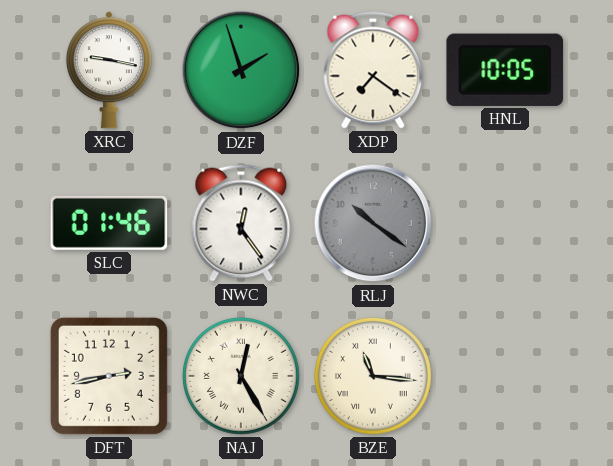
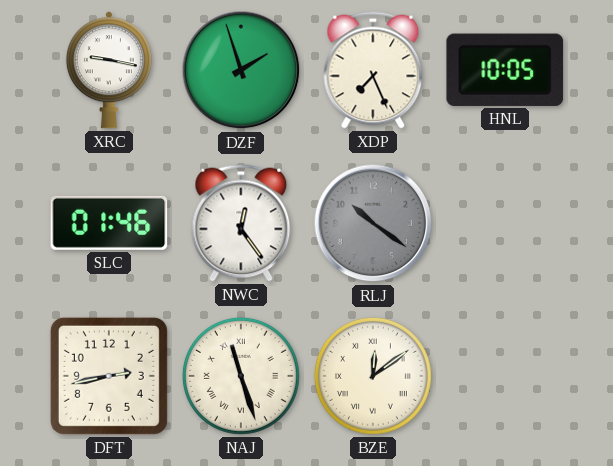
XDP: 7:21 -> 7:26 (373, 70)
NAJ: 12:25 -> 11:27 (241, 376)
BZE: 11:16 -> 12:09 (373, 376)
